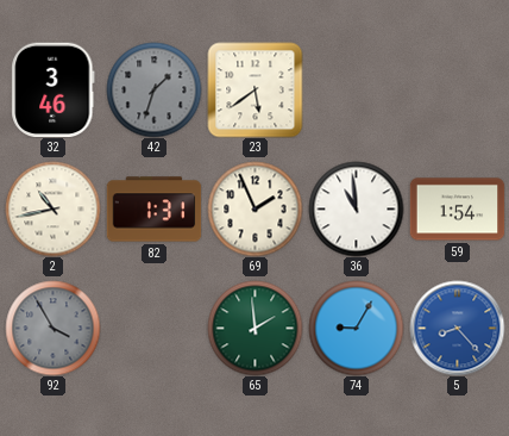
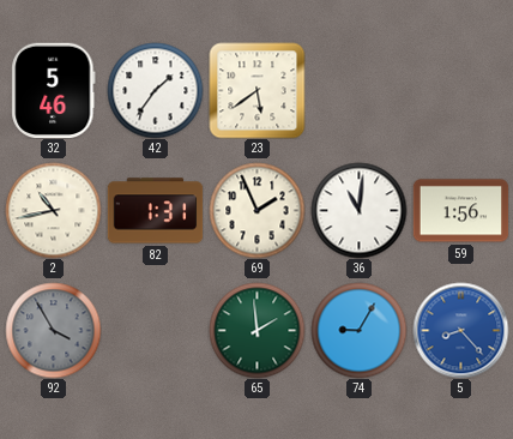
32: 3:46 -> 5:46 (54, 90)
42: 1:33 -> 1:36 (155, 90)
42 dial: grey -> white (155, 90)
36: 10:59 -> 11:01 (358, 210)
59: 1:54 -> 1:56 (460, 211)
